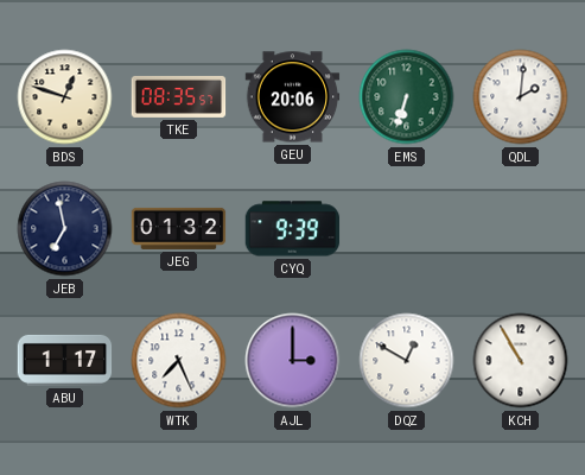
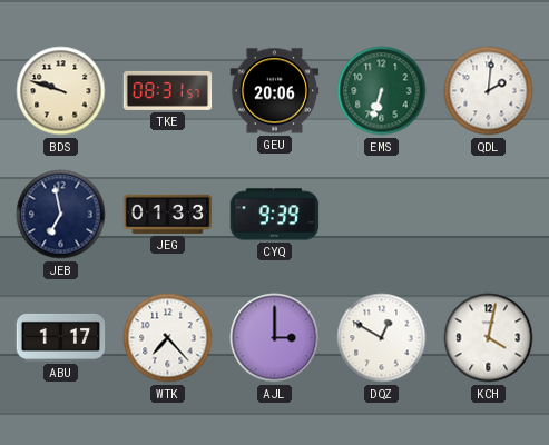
BDS: 12:48 -> 9:48 (61, 91)
TKE: 08:35 -> 08:31 (168, 90)
JEG: 01:32 -> 01:33 (168, 214)
WTK: 7:26 -> 7:23 (168, 338)
KCH: 10:55 -> 4:02 (489, 338)
